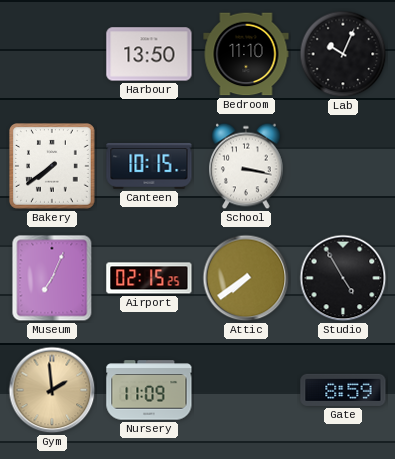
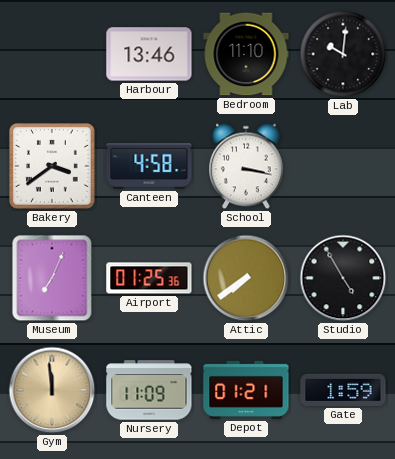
Harbour: 13:50 -> 13:46 (149, 54)
Lab: 10:04 -> 10:01 (343, 54)
Bakery: 7:39 -> 3:39 (53, 167)
Canteen: 10:15 -> 4:58 (149, 166)
Airport: 02:15 -> 01:25 (149, 278)
Gym: 1:59 -> 11:59 (52, 390)
Depot: none -> 01:21 (246, 390)
Gate: 8:59 -> 1:59 (343, 390)
